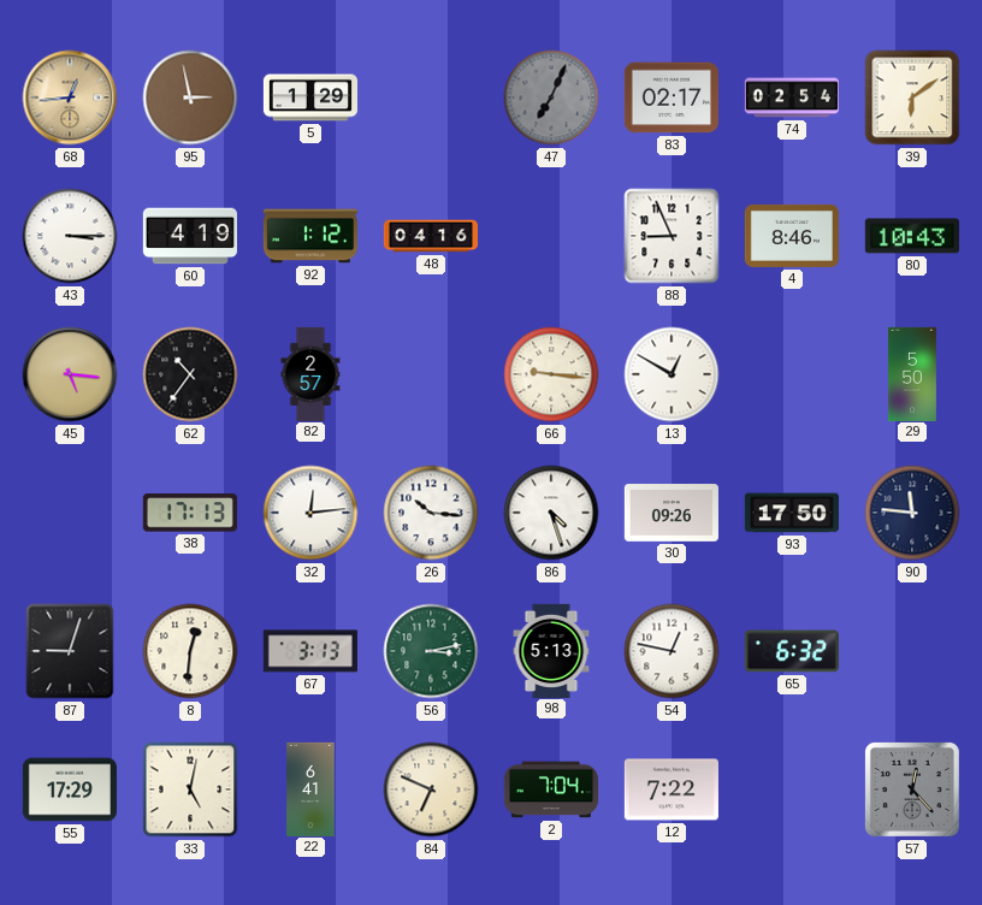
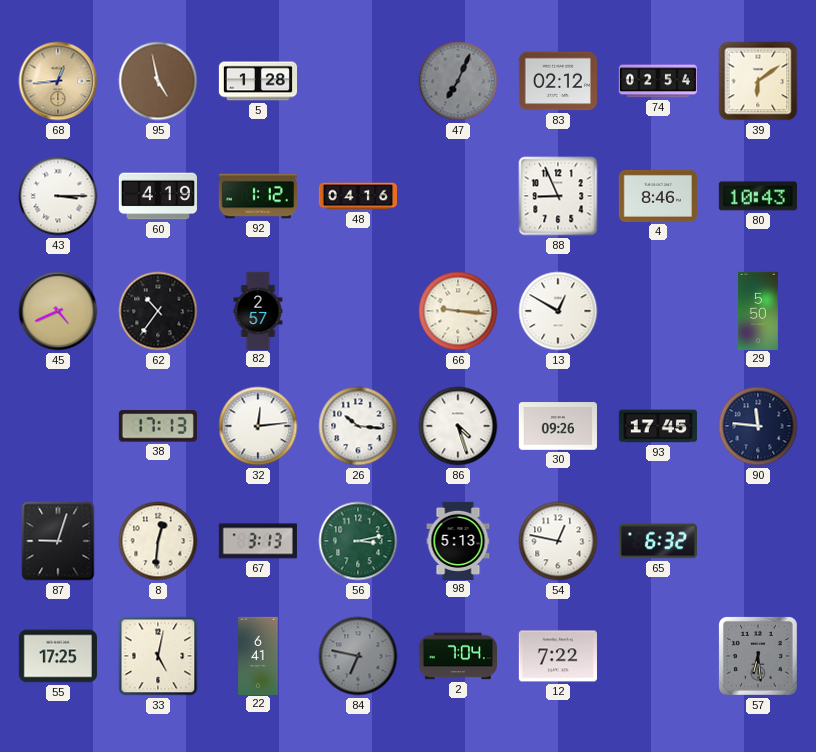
95: 2:58 -> 4:58 (158, 81)
5: 1:29 -> 1:28 (257, 81)
83: 02:17 -> 02:12 (558, 81)
45: 5:16 -> 4:41 (58, 311)
93: 17:50 -> 17:45 (658, 426)
55: 17:29 -> 17:25 (58, 656)
84: 6:49 -> 6:47 (358, 656)
84 dial: cream -> grey (358, 656)
57: 12:23 -> 6:29 (758, 656)
